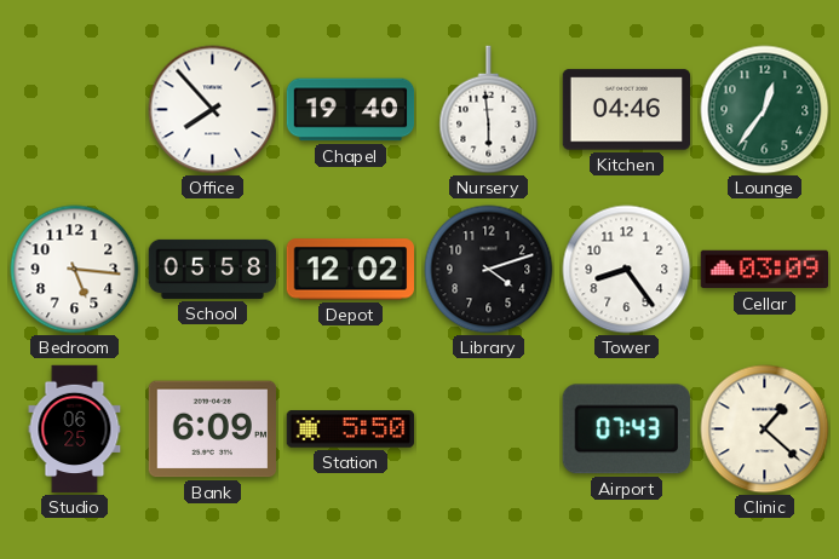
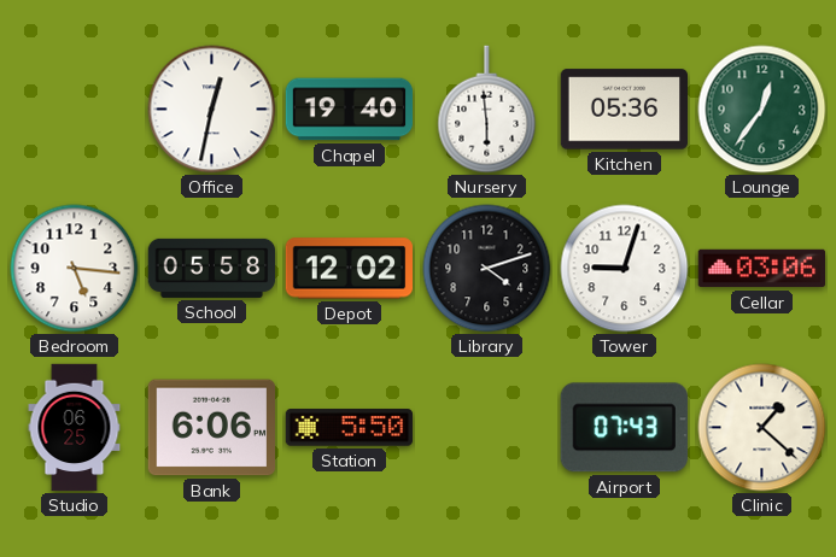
Office: 7:53 -> 12:32 (212, 110)
Kitchen: 04:46 -> 05:36 (624, 110)
Tower: 8:24 -> 9:03 (625, 269)
Cellar: 03:09 -> 03:06 (762, 269)
Bank: 6:09 -> 6:06 (211, 428)
